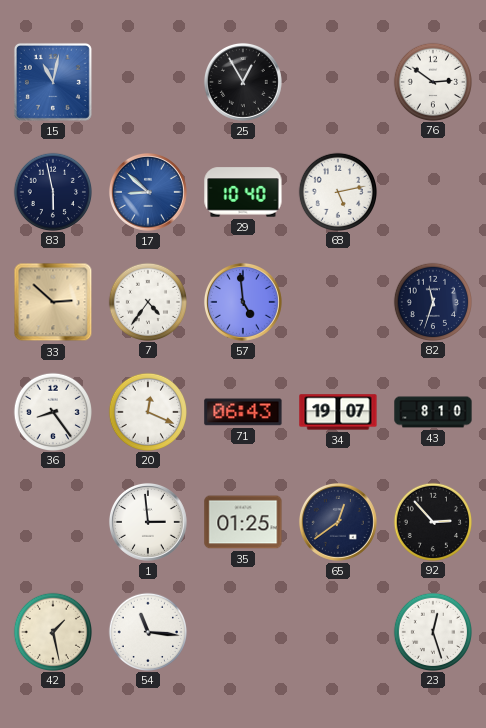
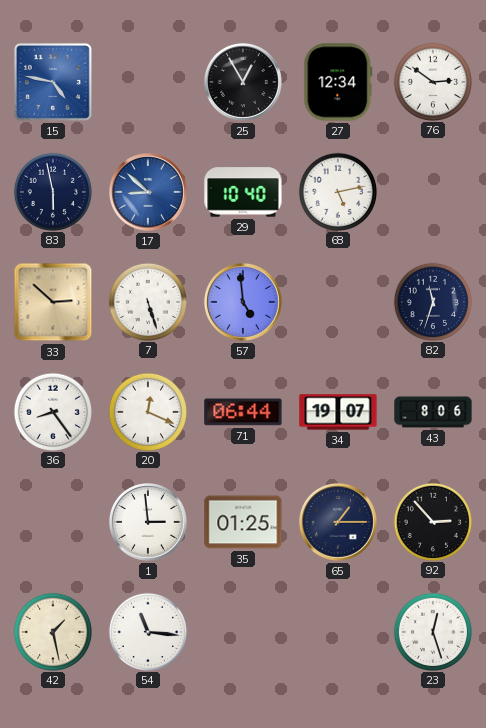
15: 11:02 -> 4:47 (53, 82)
27: none -> 12:34 (338, 82)
7: 4:36 -> 5:27 (147, 301)
71: 06:43 -> 06:44 (243, 412)
43: 8:10 -> 8:06 (433, 412)
65: 12:39 -> 1:15 (338, 522)
